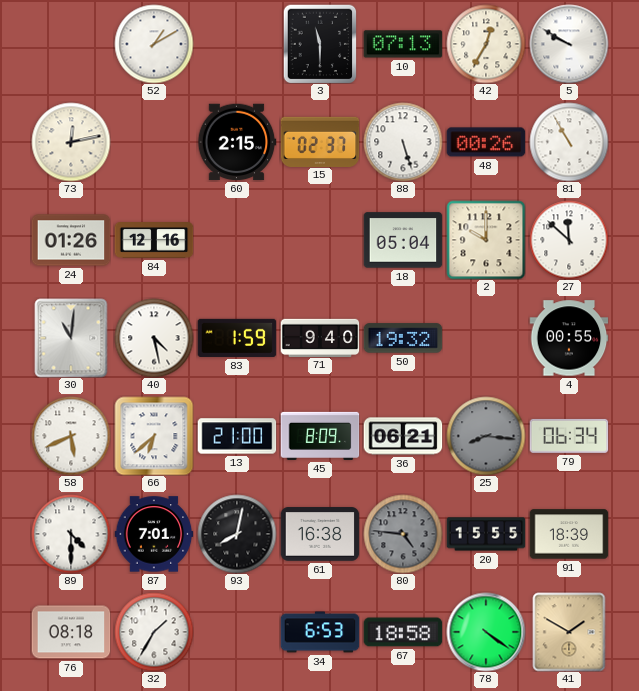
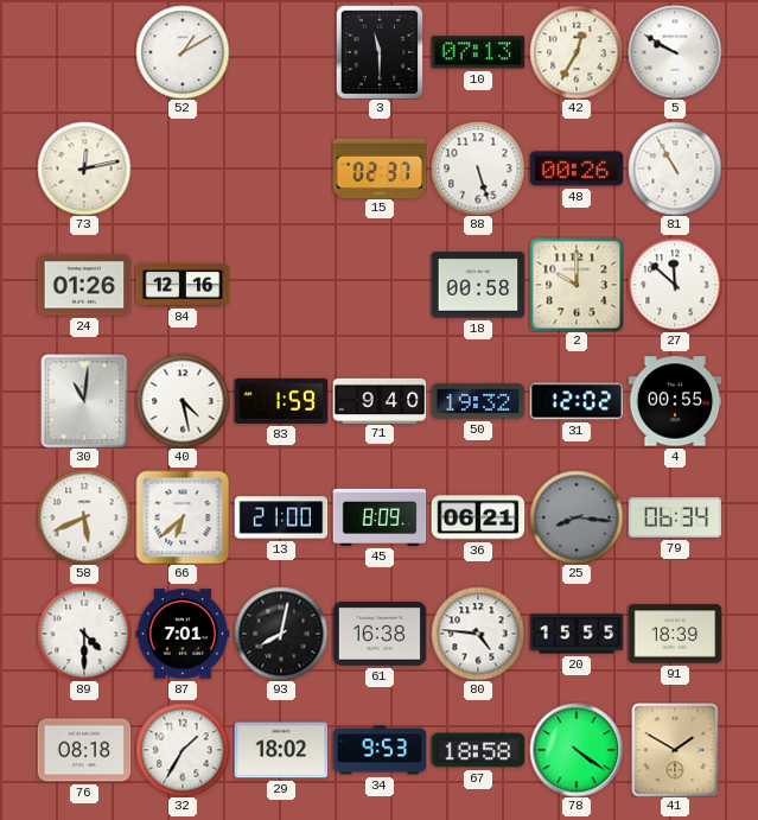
60: 2:15 -> none (237, 142)
18: 05:04 -> 00:58 (478, 285)
31: none -> 12:02 (577, 401)
80 dial: grey -> white (478, 634)
29: none -> 18:02 (281, 750)
34: 6:53 -> 9:53 (380, 750)
